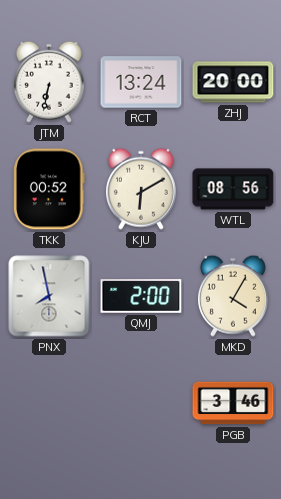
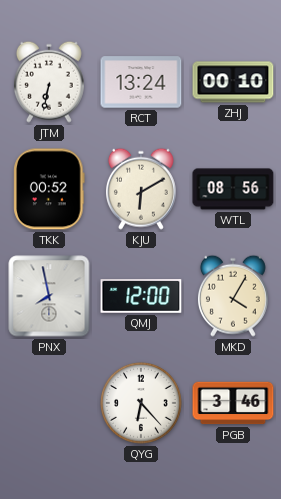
ZHJ: 20:00 -> 00:10 (233, 82)
QMJ: 2:00 -> 12:00 (141, 296)
QYG: none -> 6:23 (142, 404)
